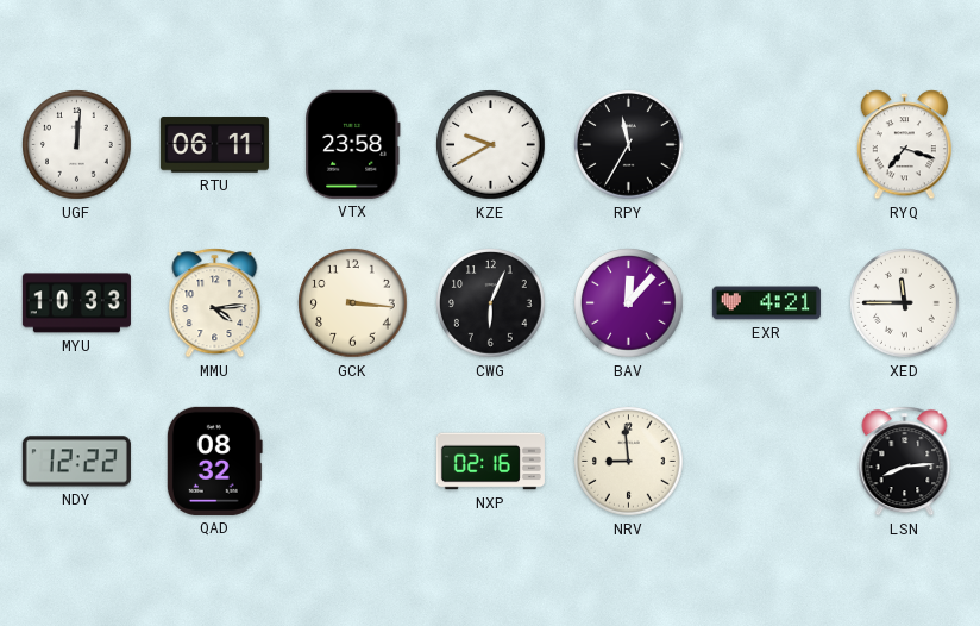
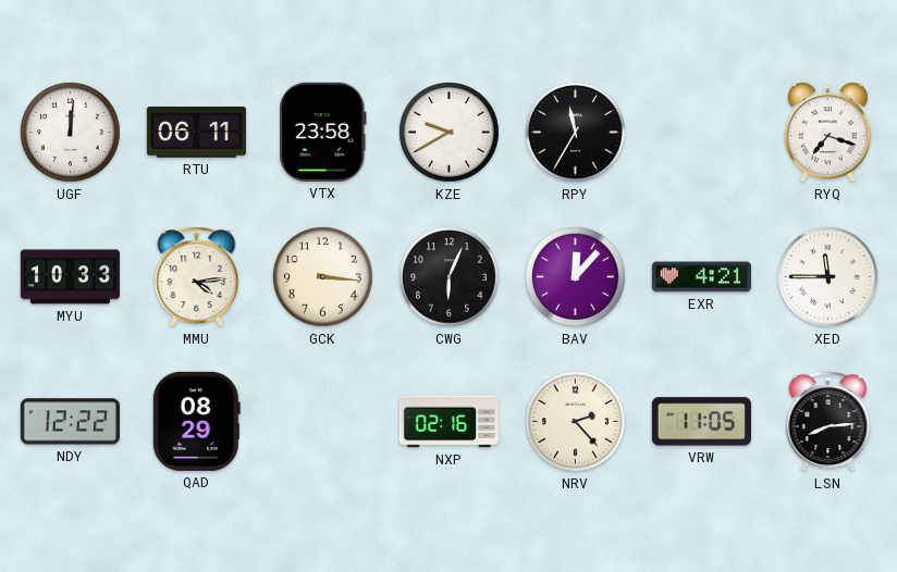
QAD: 08:32 -> 08:29 (196, 421)
NRV: 8:59 -> 2:23 (576, 422)
VRW: none -> 11:05 (701, 422)
